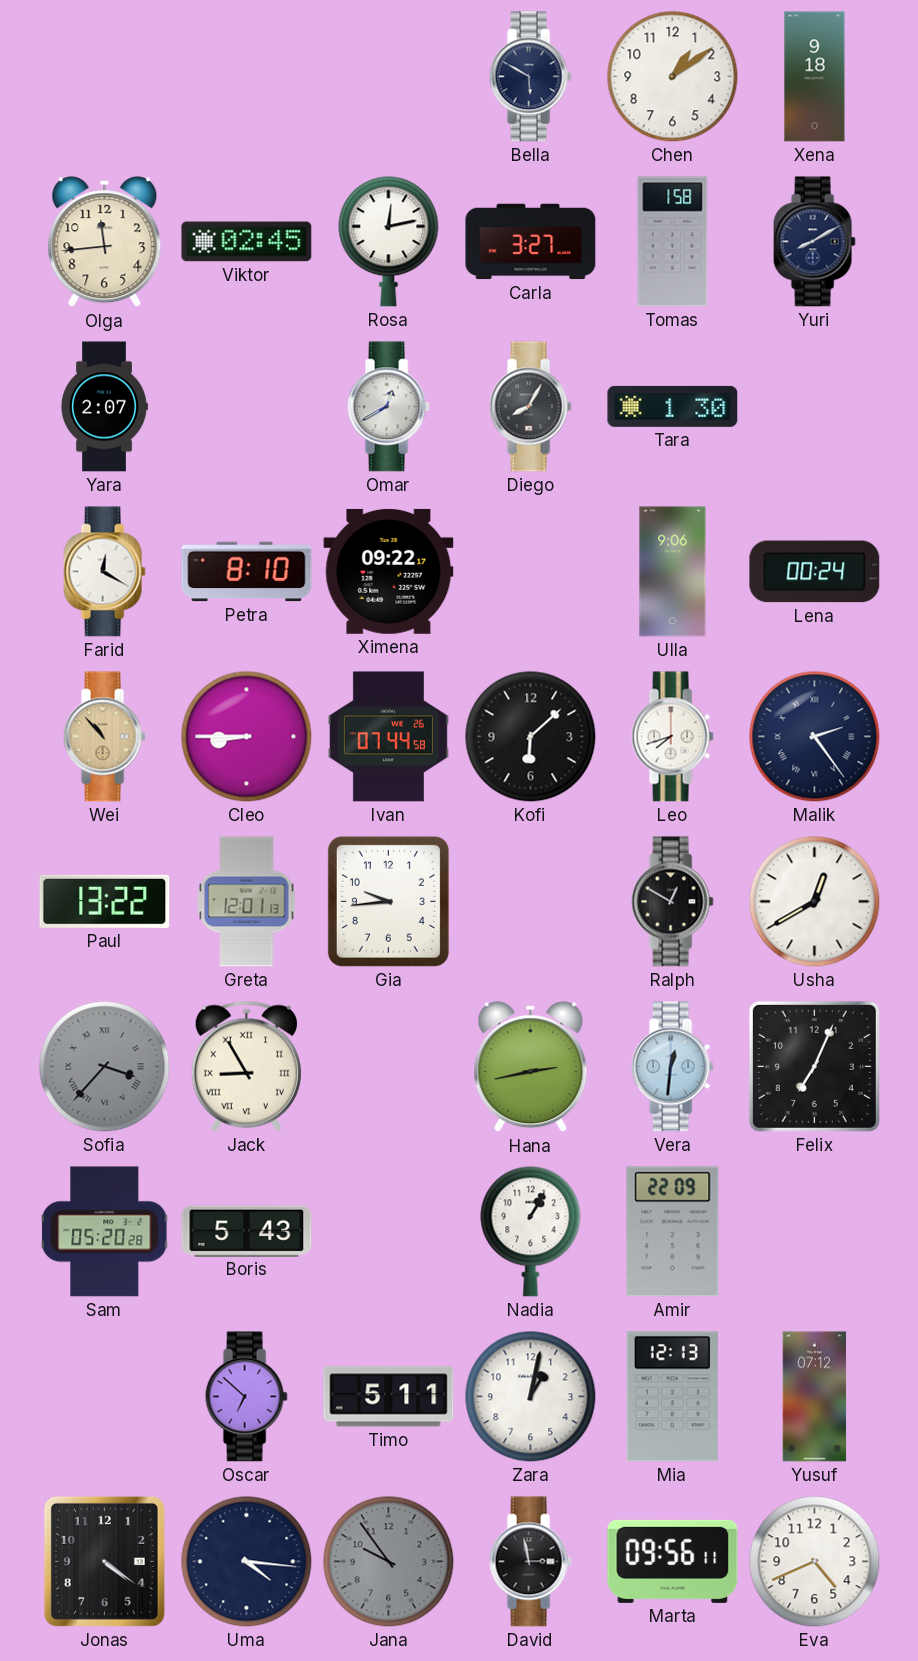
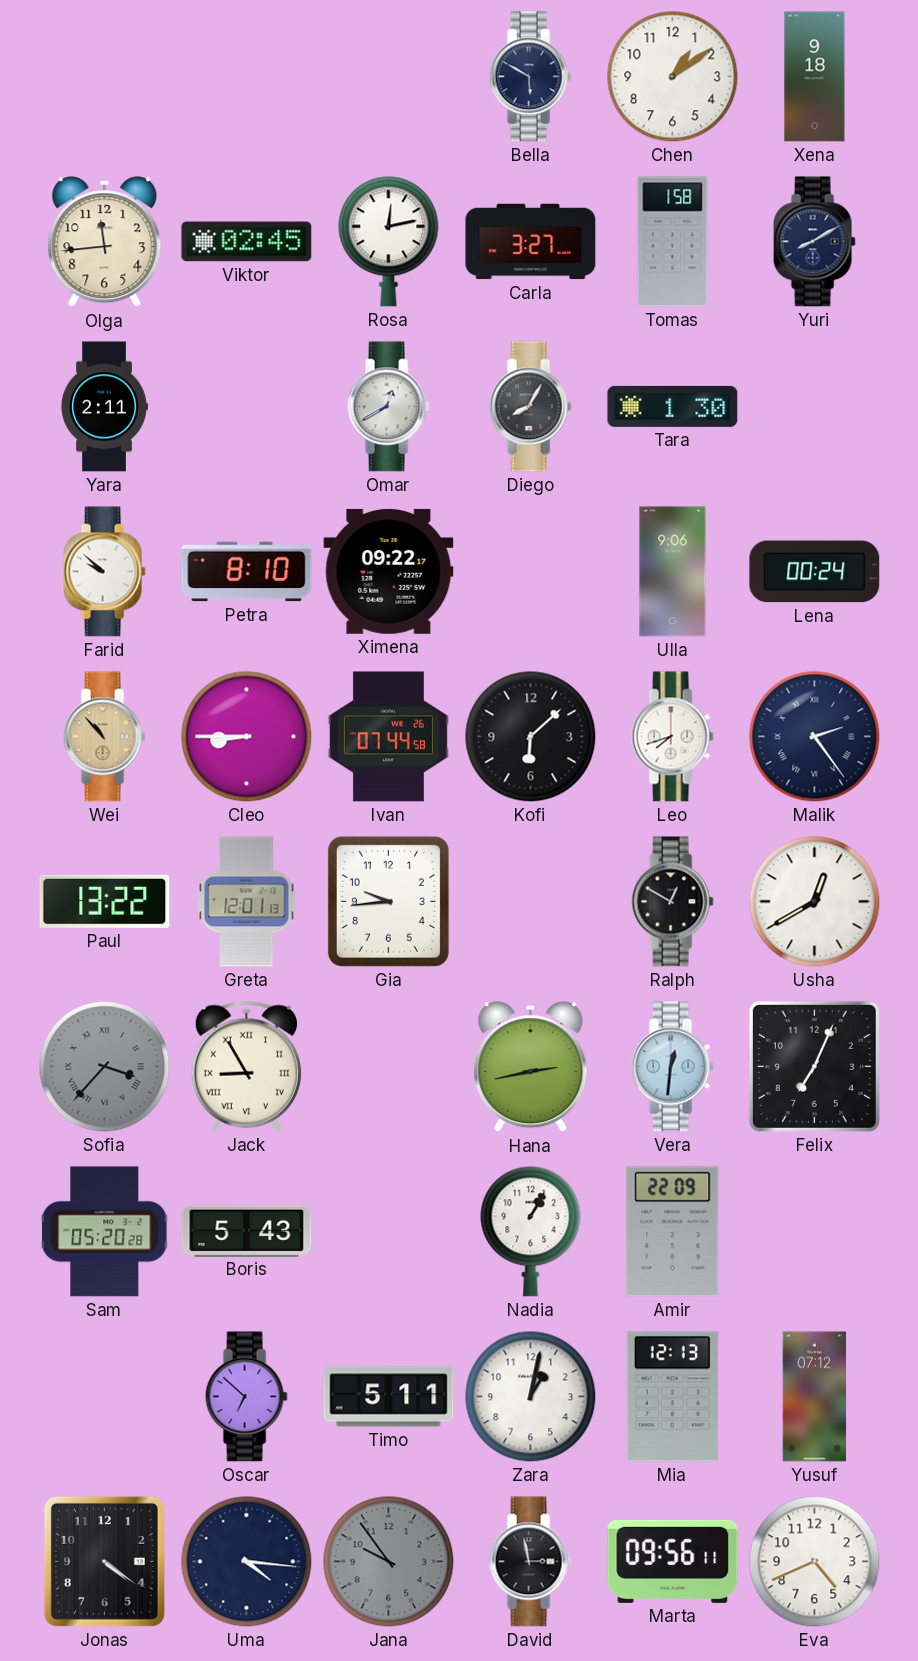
Yara: 2:07 -> 2:11 (104, 407)
Farid: 12:20 -> 9:52 (104, 572)
